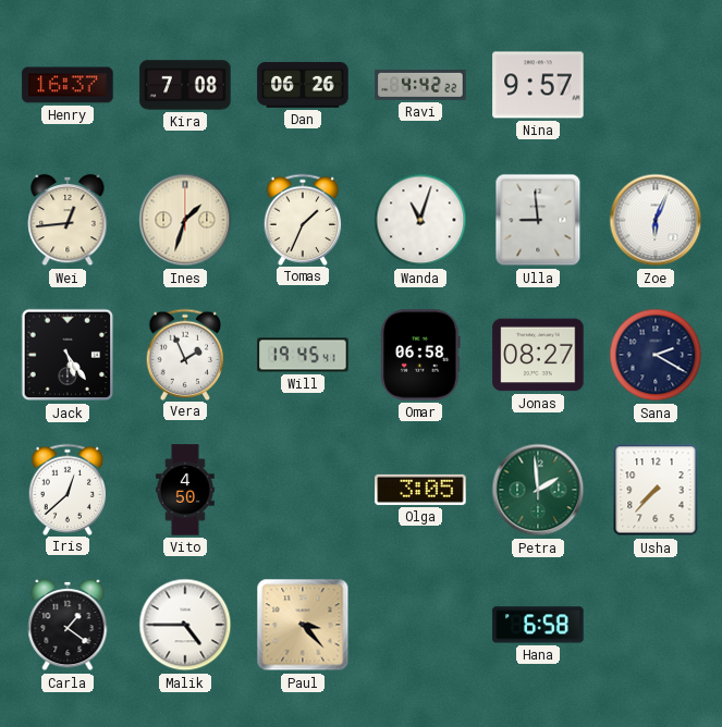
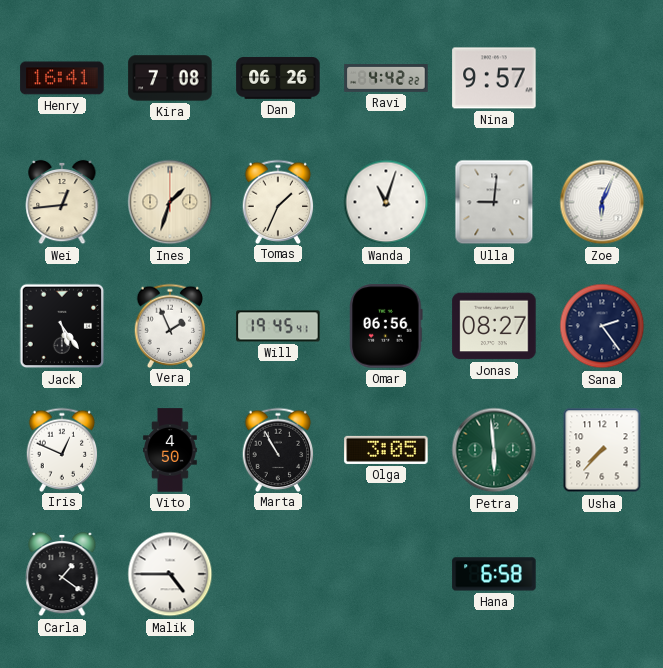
Henry: 16:37 -> 16:41 (62, 78)
Ulla: 8:59 -> 9:01 (494, 202)
Omar: 06:58 -> 06:56 (386, 326)
Sana: 2:20 -> 2:24 (602, 326)
Iris: 12:38 -> 12:49 (62, 449)
Marta: none -> 10:55 (278, 449)
Petra: 1:59 -> 5:59 (494, 450)
Paul: 3:23 -> none (303, 625)
